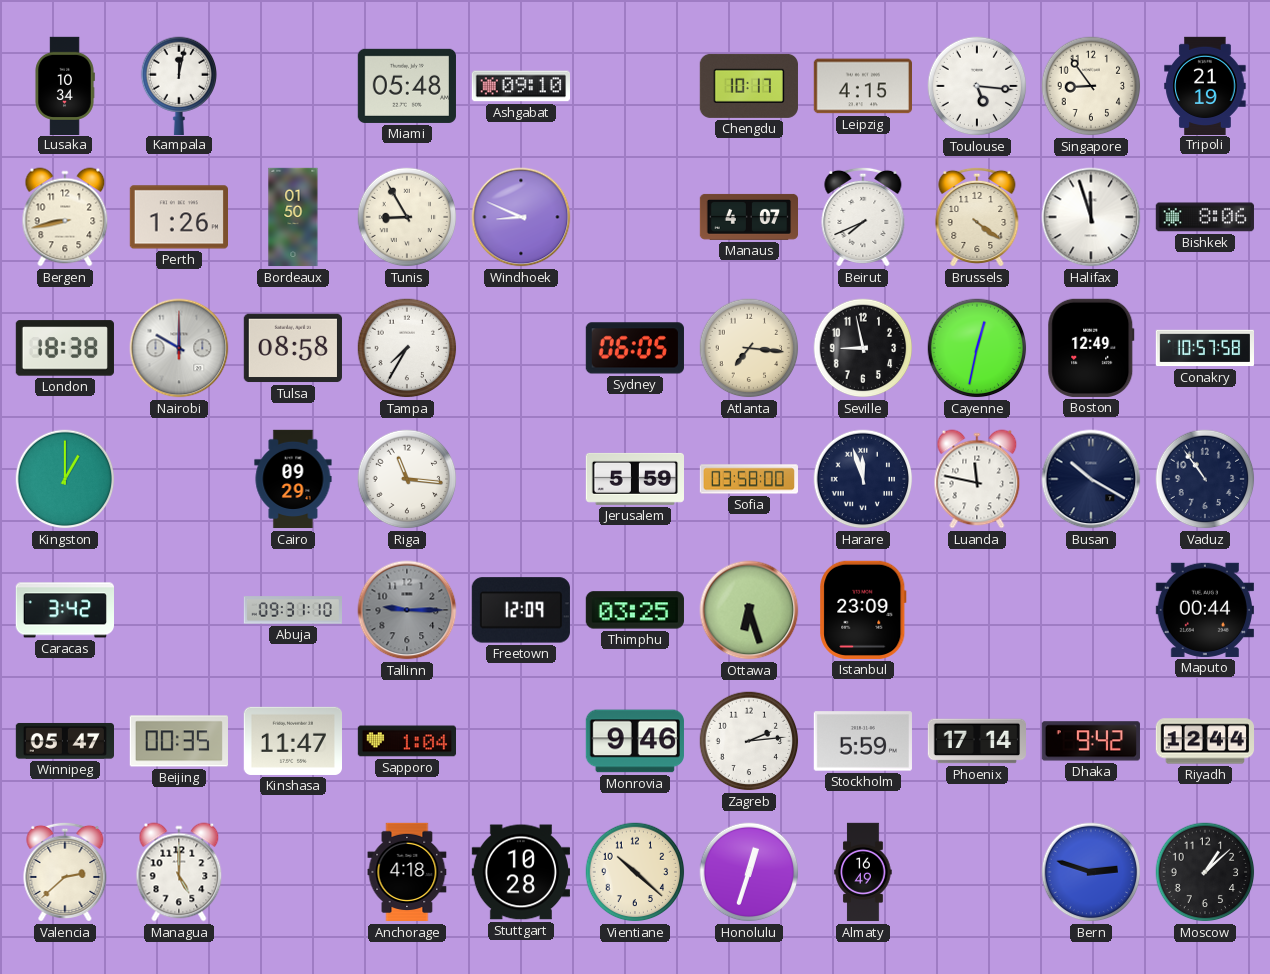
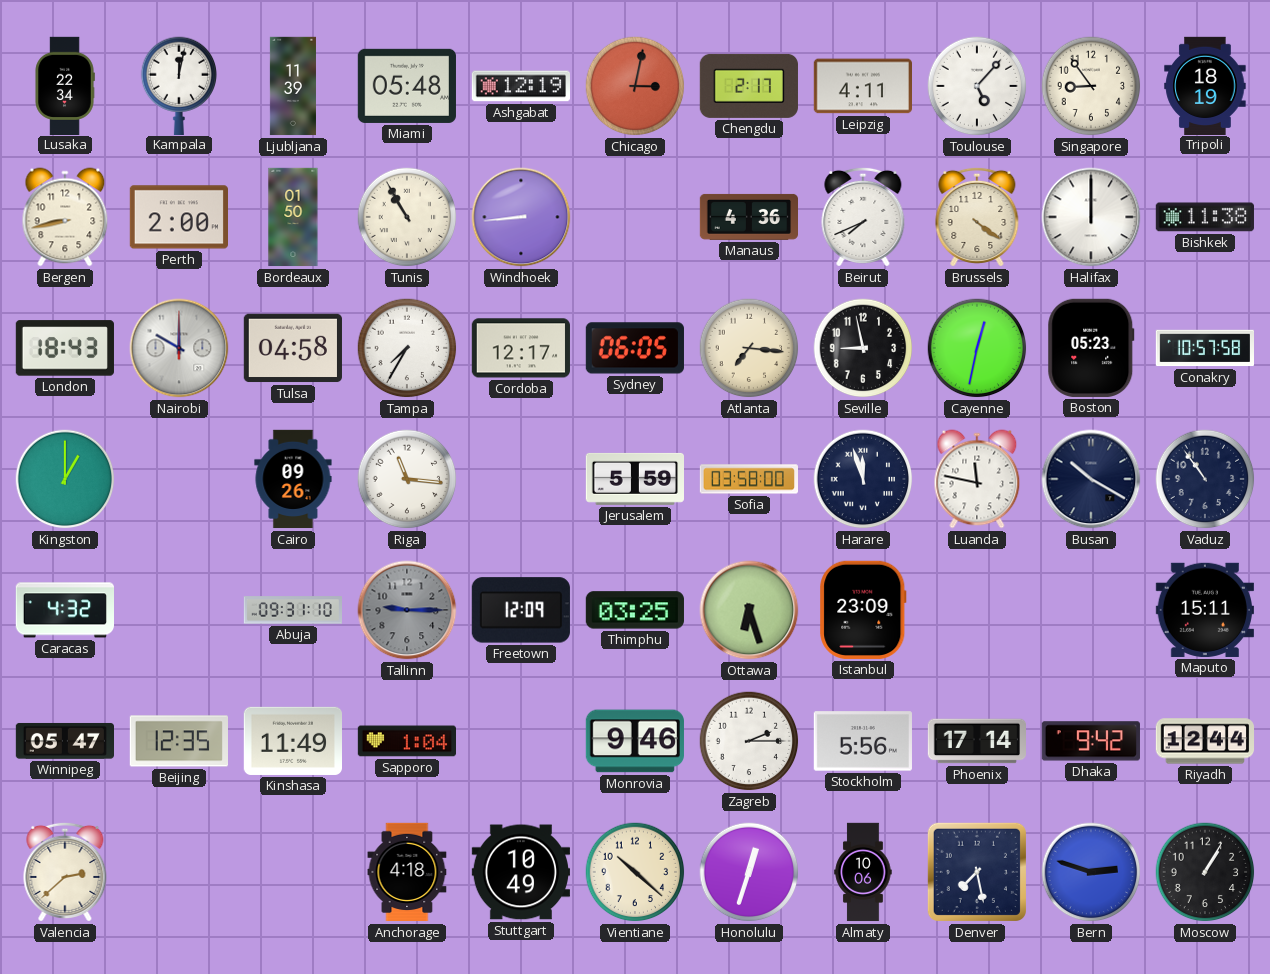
Lusaka: 10:34 -> 22:34 (65, 85)
Ljubljana: none -> 11:39 (293, 86)
Ashgabat: 09:10 -> 12:19 (520, 86)
Chicago: none -> 3:02 (635, 86)
Chengdu: 10:17 -> 2:17 (749, 86)
Leipzig: 4:15 -> 4:11 (862, 86)
Toulouse: 5:16 -> 5:07 (977, 86)
Tripoli: 21:19 -> 18:19 (1205, 85)
Perth: 1:26 -> 2:00 (178, 217)
Tunis: 8:55 -> 10:55 (407, 217)
Windhoek: 8:49 -> 8:44 (521, 217)
Manaus: 4:07 -> 4:36 (748, 217)
Halifax: 11:57 -> 12:00 (1091, 217)
Bishkek: 8:06 -> 11:38 (1205, 217)
London: 18:38 -> 18:43 (64, 348)
Tulsa: 08:58 -> 04:58 (292, 348)
Cordoba: none -> 12:17 (520, 348)
Boston: 12:49 -> 05:23 (1091, 348)
Cairo: 09:29 -> 09:26 (293, 479)
Caracas: 3:42 -> 4:32 (64, 610)
Maputo: 00:44 -> 15:11 (1205, 610)
Beijing: 00:35 -> 12:35 (178, 741)
Kinshasa: 11:47 -> 11:49 (292, 741)
Zagreb: 2:14 -> 2:15 (749, 741)
Stockholm: 5:59 -> 5:56 (863, 741)
Managua: 5:00 -> none (179, 872)
Stuttgart: 10:28 -> 10:49 (520, 872)
Almaty: 16:49 -> 10:06 (863, 872)
Denver: none -> 7:28 (977, 872)
Moscow: 1:08 -> 1:05 (1205, 872)
